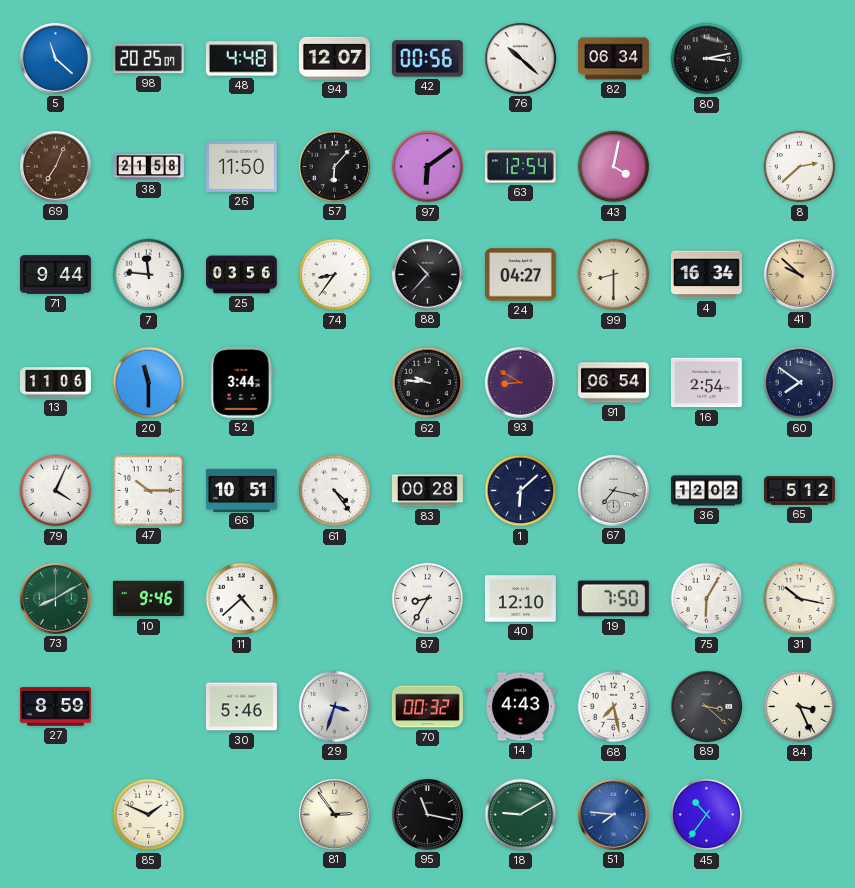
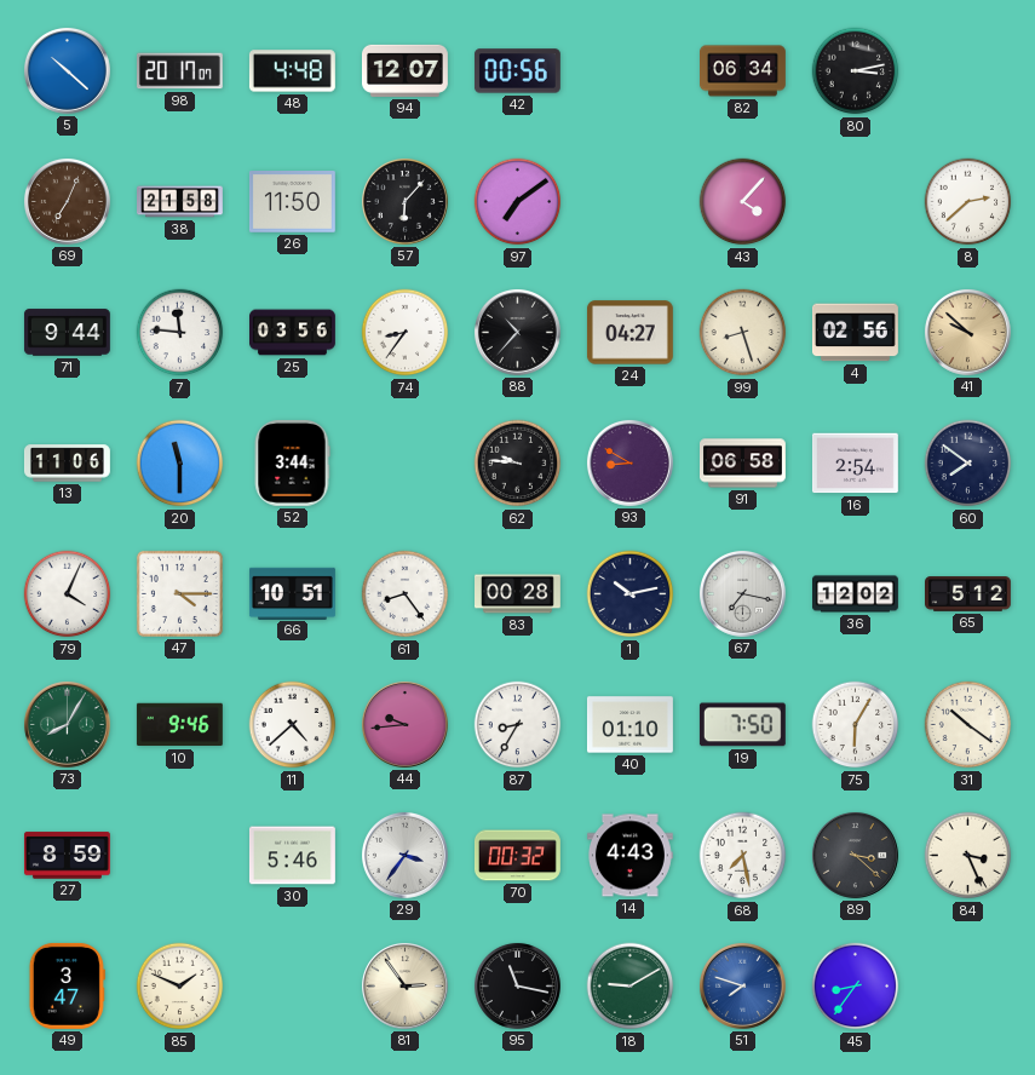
5: 11:22 -> 10:22 (67, 70)
98: 20:25 -> 20:17 (179, 71)
76: 10:22 -> none (520, 58)
97: 6:09 -> 7:09 (518, 202)
63: 12:54 -> none (520, 167)
43: 4:02 -> 4:07 (743, 202)
99: 8:30 -> 8:27 (743, 333)
4: 16:34 -> 02:56 (855, 333)
91: 06:54 -> 06:58 (743, 464)
47: 10:15 -> 4:15 (179, 593)
61: 4:24 -> 8:24 (406, 594)
1: 6:08 -> 10:13 (631, 594)
73: 8:10 -> 8:05 (67, 724)
44: none -> 9:44 (404, 724)
40: 12:10 -> 01:10 (629, 725)
31: 10:17 -> 10:21 (968, 725)
29: 3:33 -> 3:36 (404, 855)
49: none -> 3:47 (67, 985)
51: 7:46 -> 7:48 (742, 985)
45: 10:36 -> 8:36 (856, 987)
